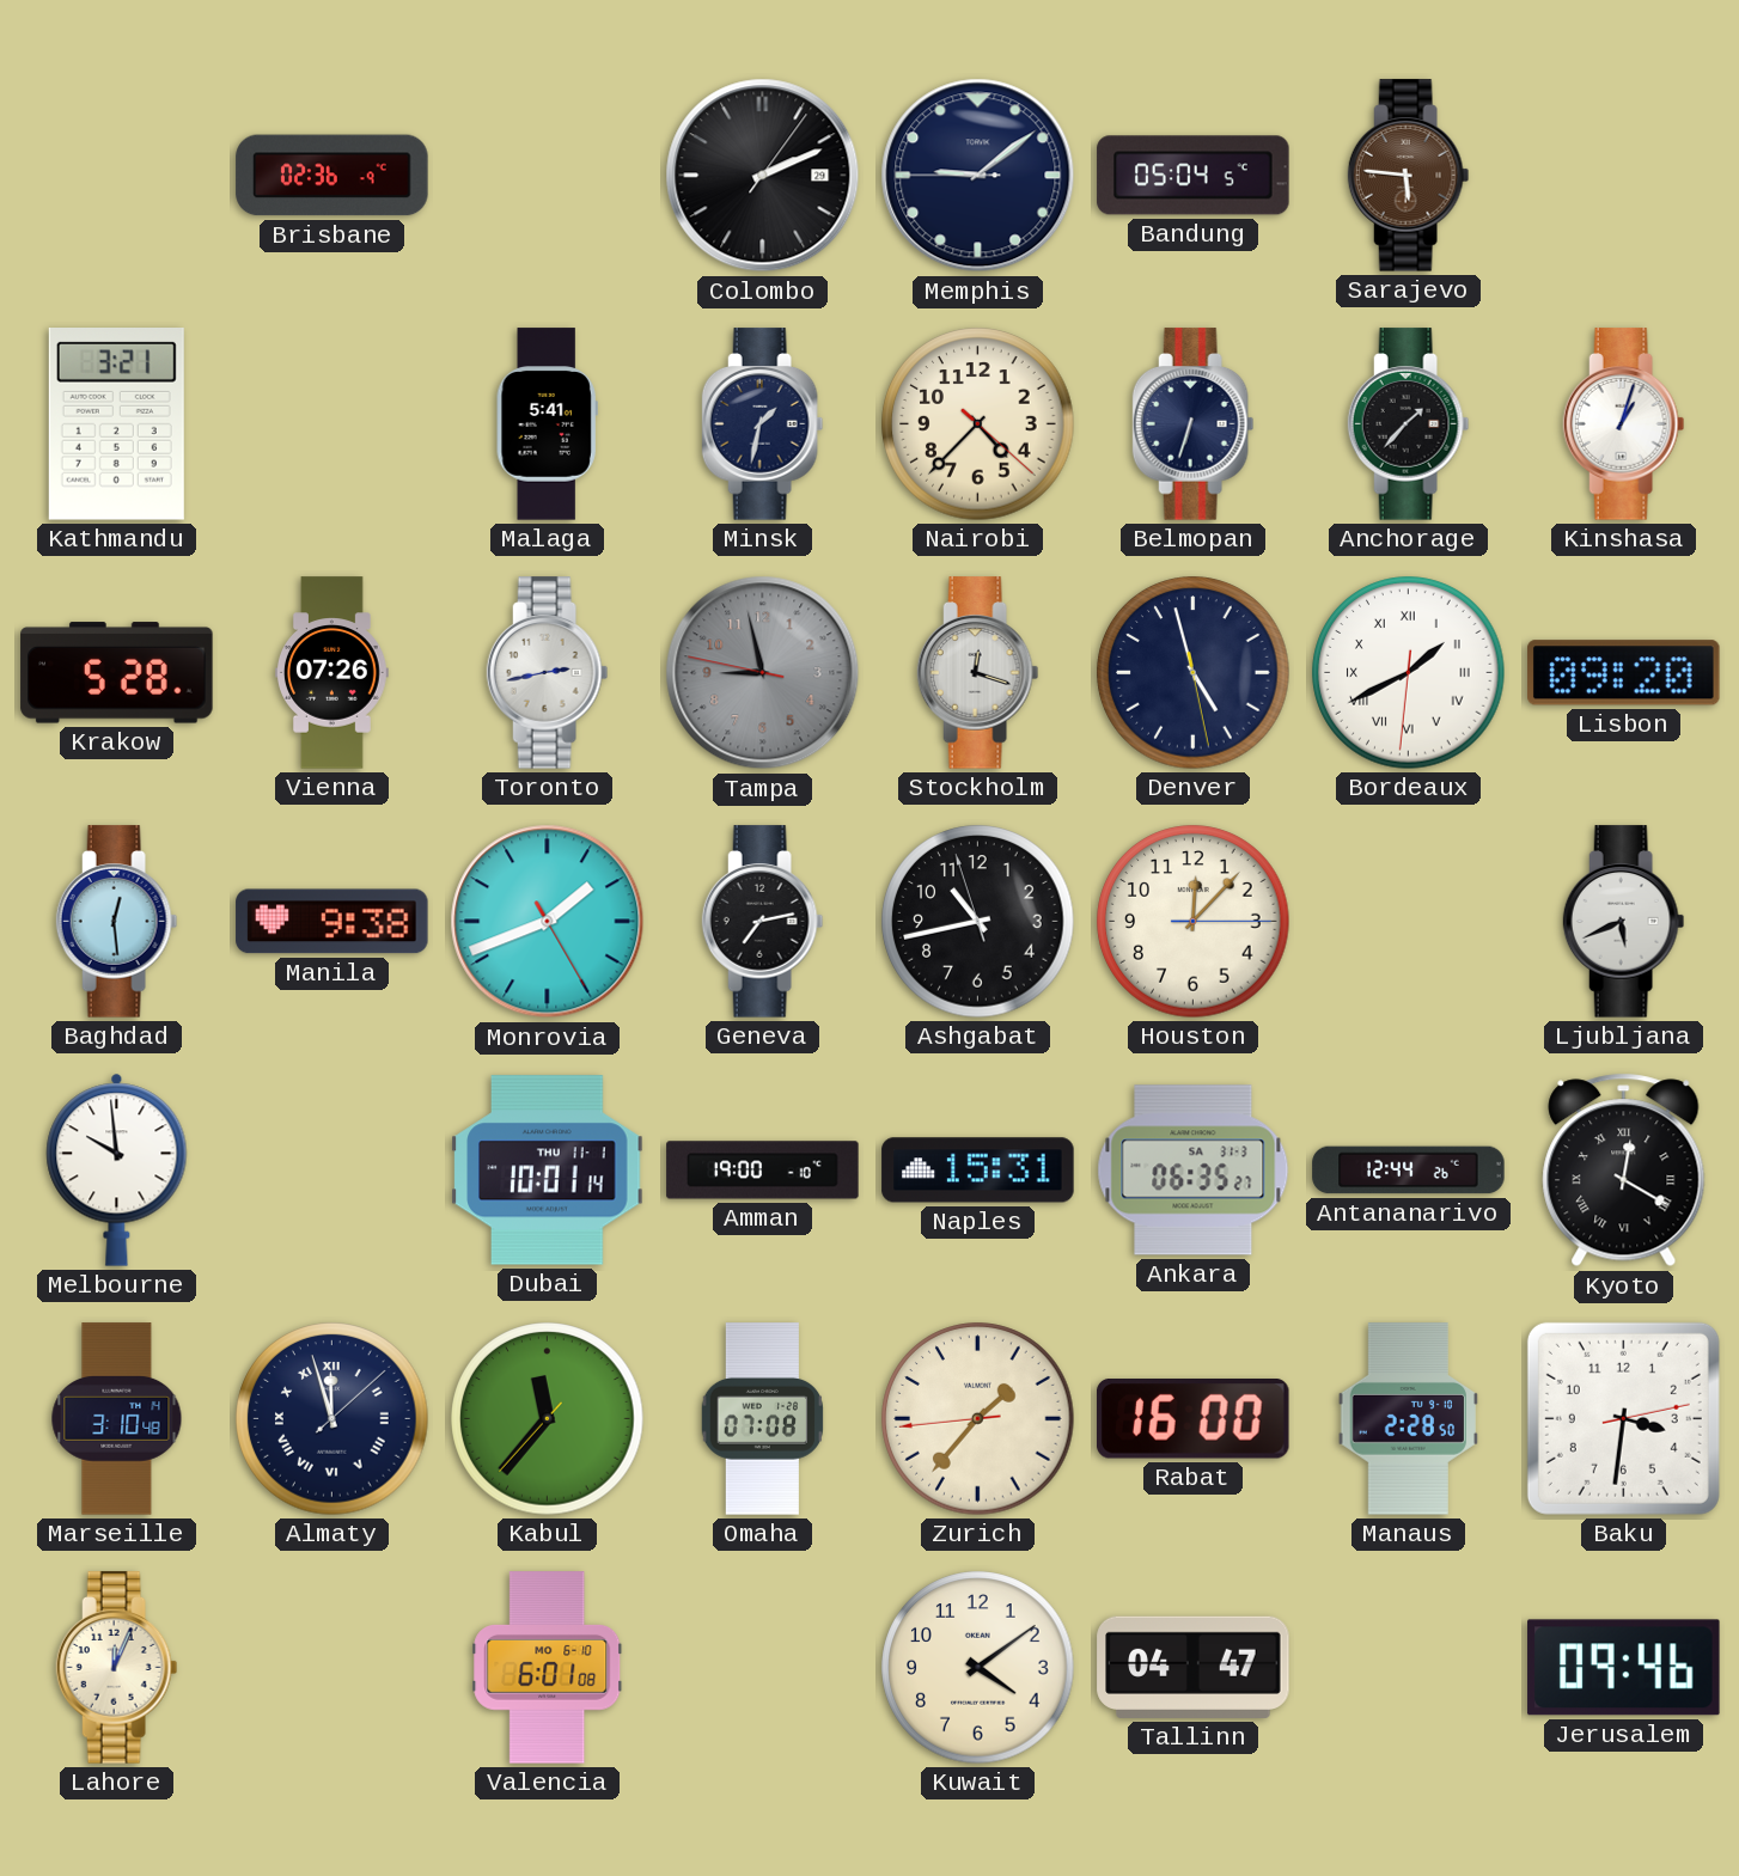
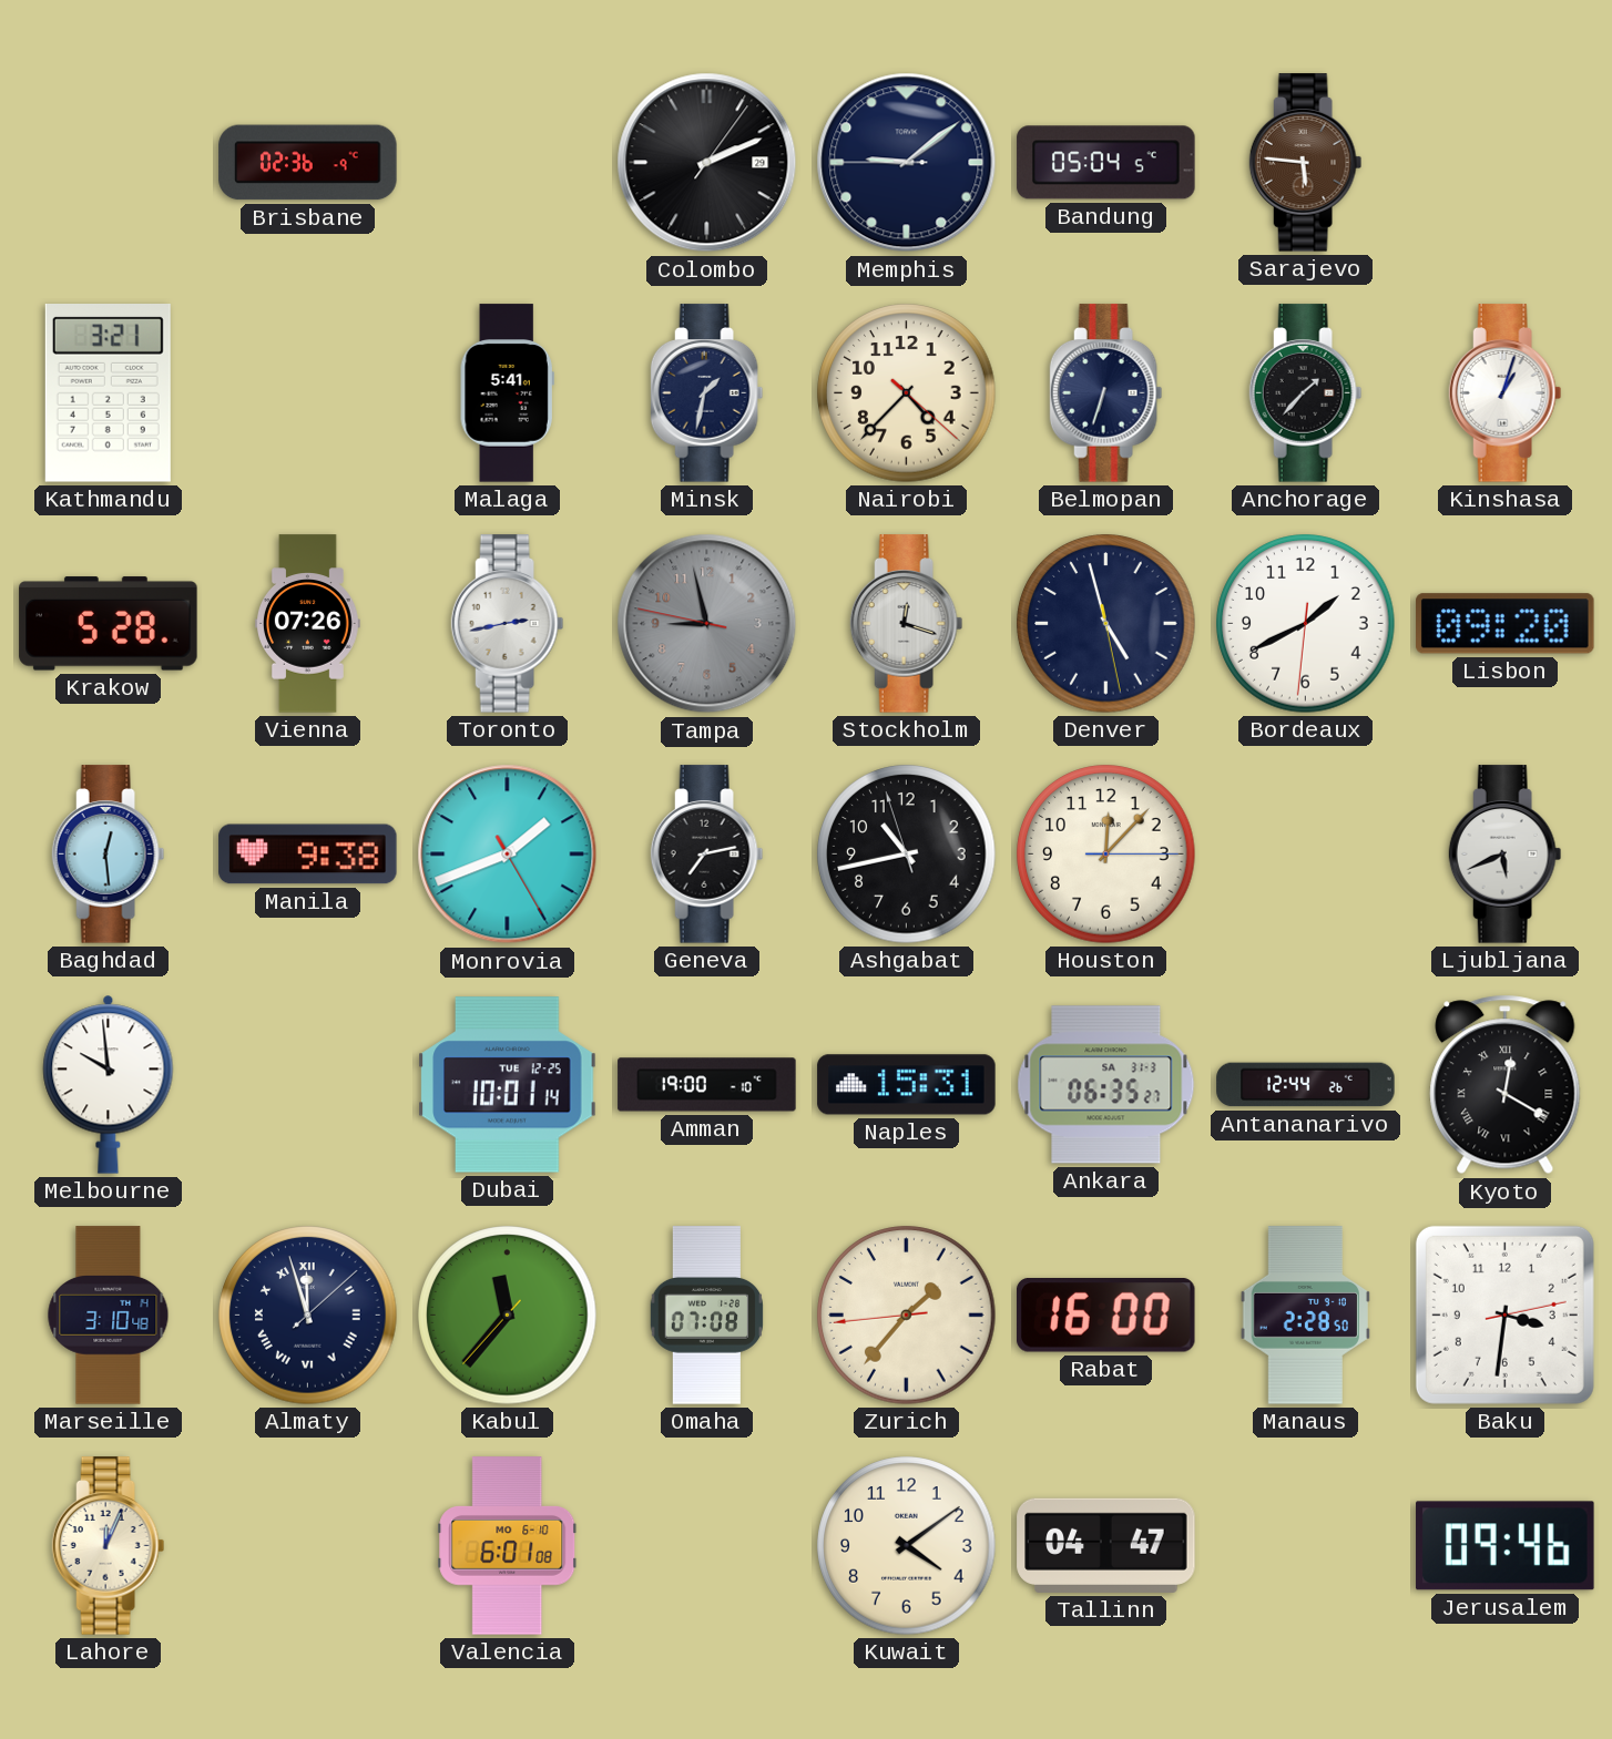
Bordeaux numerals: Roman -> Arabic (1306, 624)
Dubai date: THU 11-1 -> TUE 12-25 (508, 1085)
